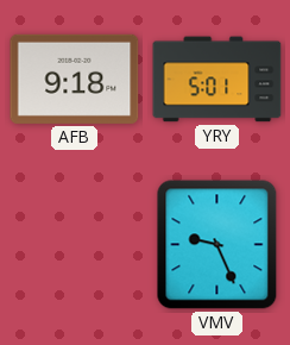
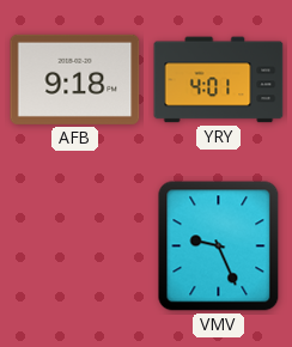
YRY: 5:01 -> 4:01 (219, 80)
